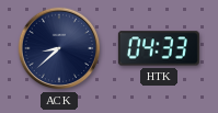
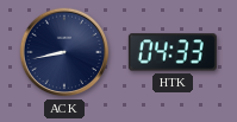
ACK: 8:38 -> 8:43 (64, 52)
